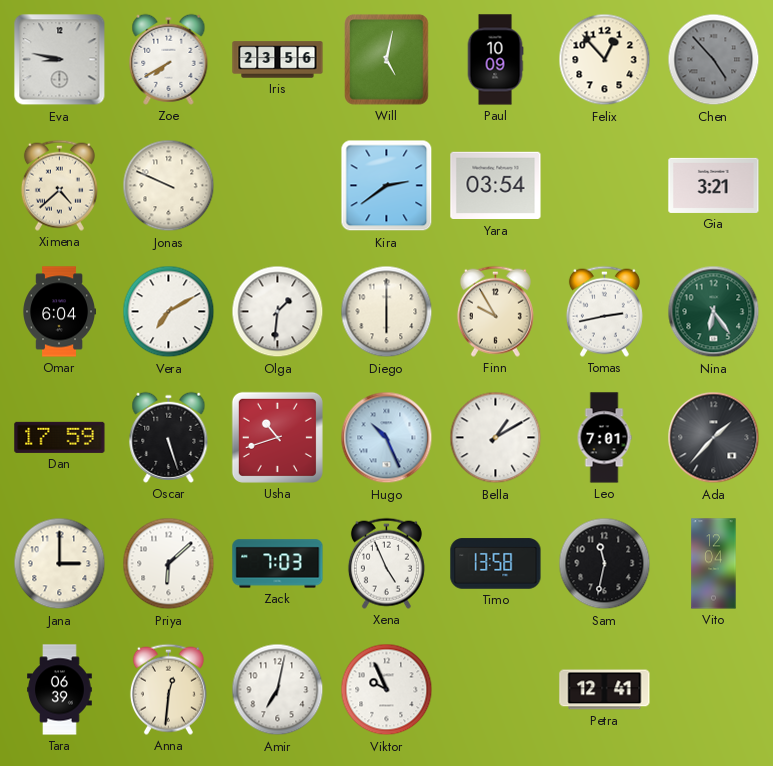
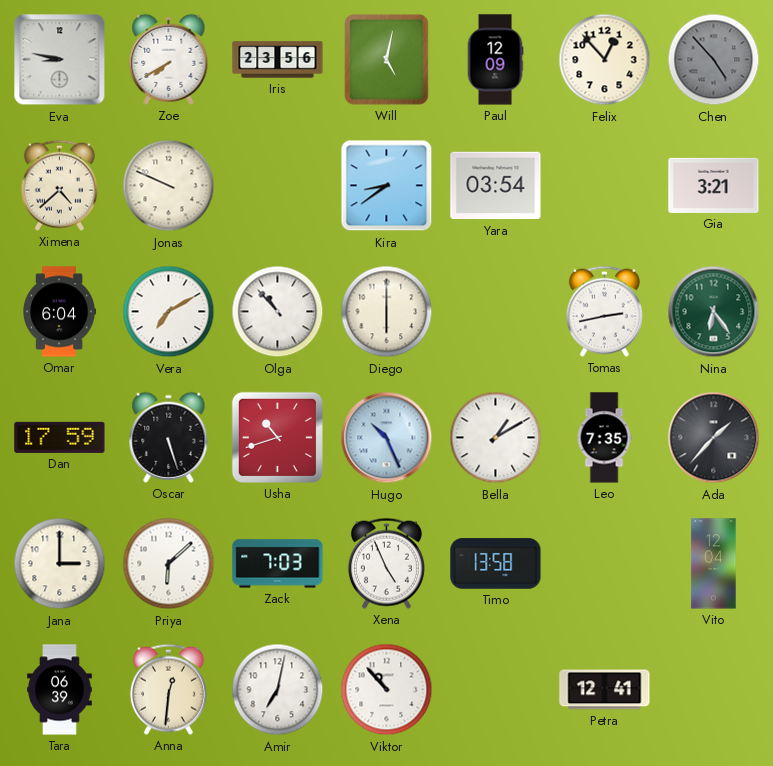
Paul: 10:09 -> 12:09 (495, 60)
Kira: 2:39 -> 8:39 (387, 186)
Olga: 1:31 -> 10:53 (278, 312)
Finn: 9:55 -> none (495, 311)
Leo: 7:01 -> 7:35 (604, 438)
Sam: 11:32 -> none (605, 564)
Viktor: 9:56 -> 10:53 (387, 690)
